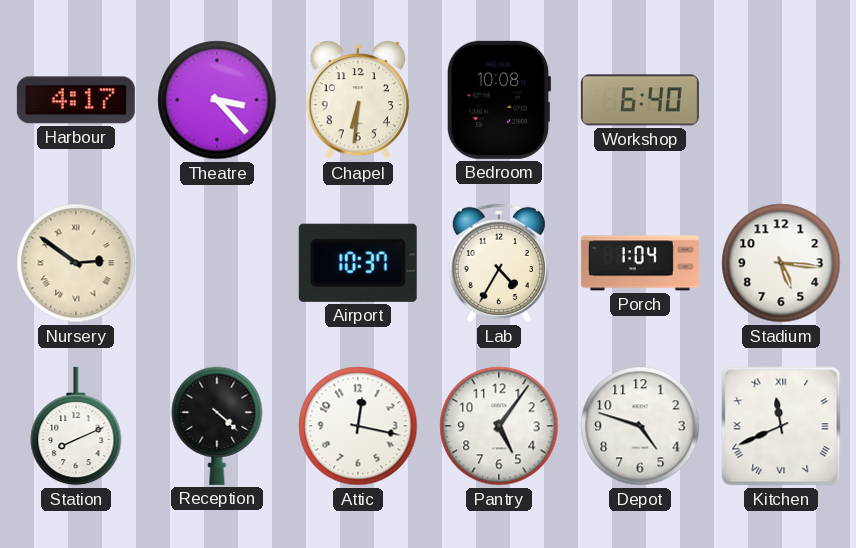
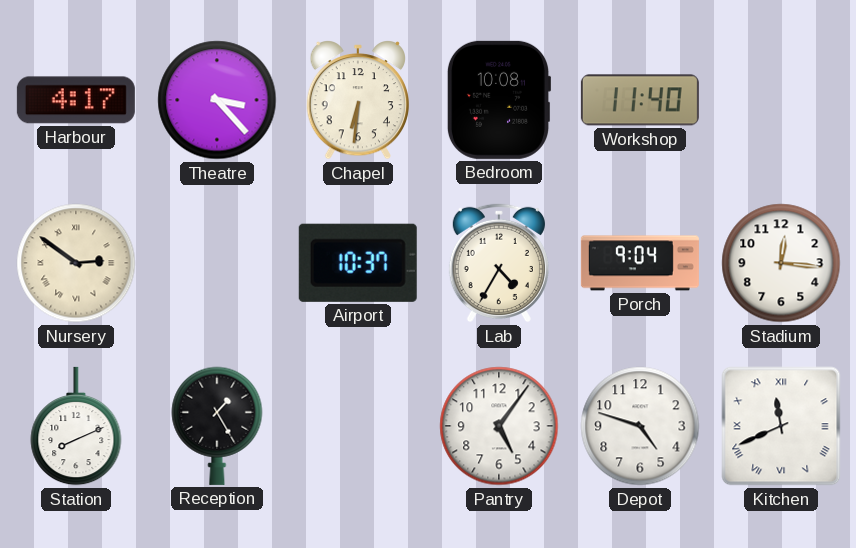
Workshop: 6:40 -> 11:40 (640, 100)
Porch: 1:04 -> 9:04 (640, 263)
Stadium: 5:16 -> 12:16 (781, 263)
Reception: 4:22 -> 1:25 (217, 426)
Attic: 12:17 -> none (358, 426)
